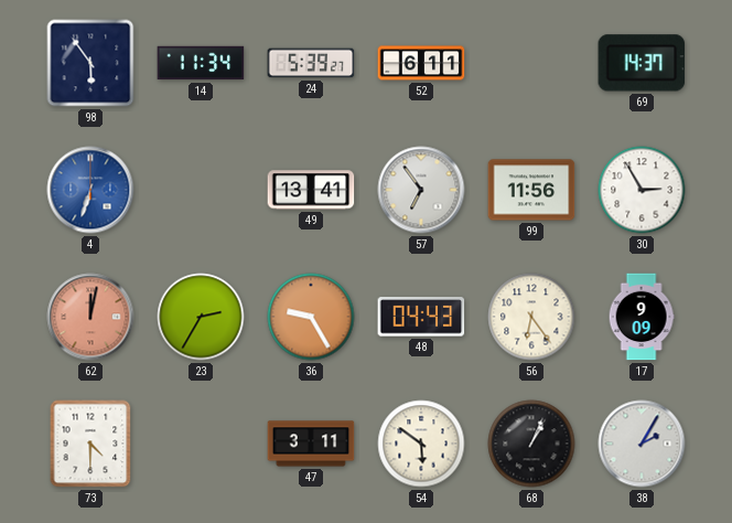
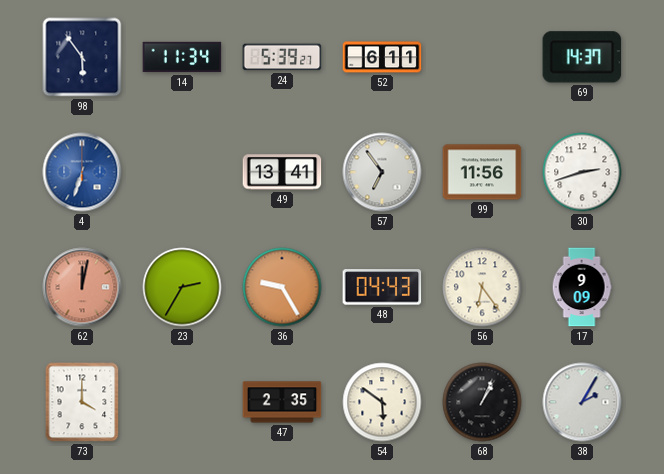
30: 2:55 -> 2:42 (582, 172)
73: 4:30 -> 4:00 (82, 402)
47: 3:11 -> 2:35 (282, 402)
